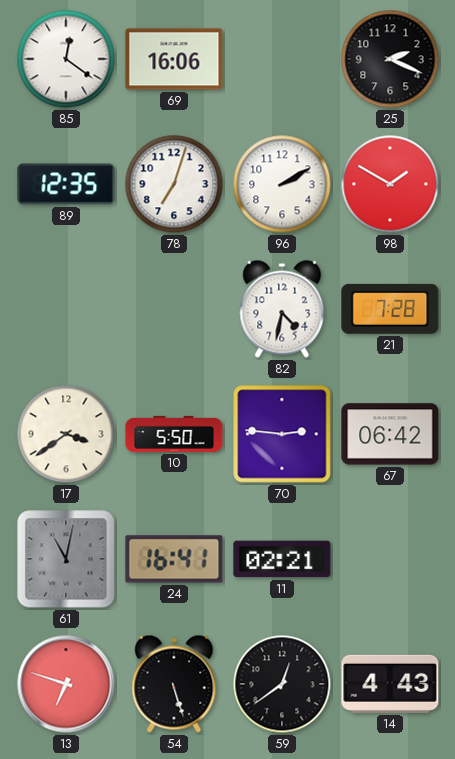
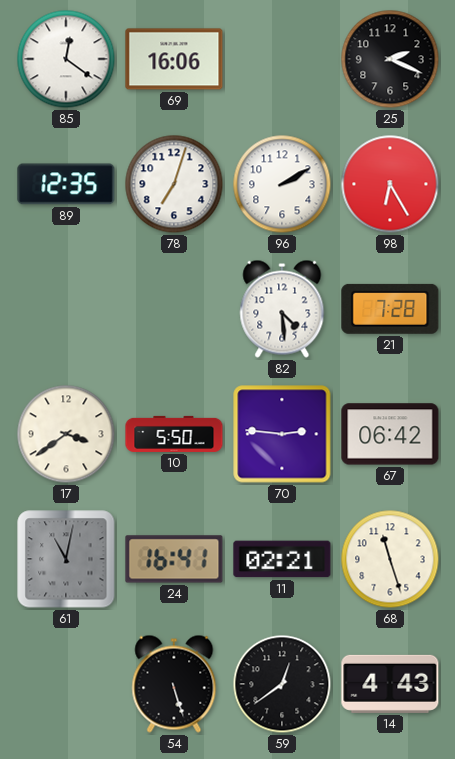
98: 1:50 -> 6:25 (390, 184)
82: 4:32 -> 4:29 (282, 309)
68: none -> 11:27 (390, 559)
13: 6:48 -> none (66, 684)
